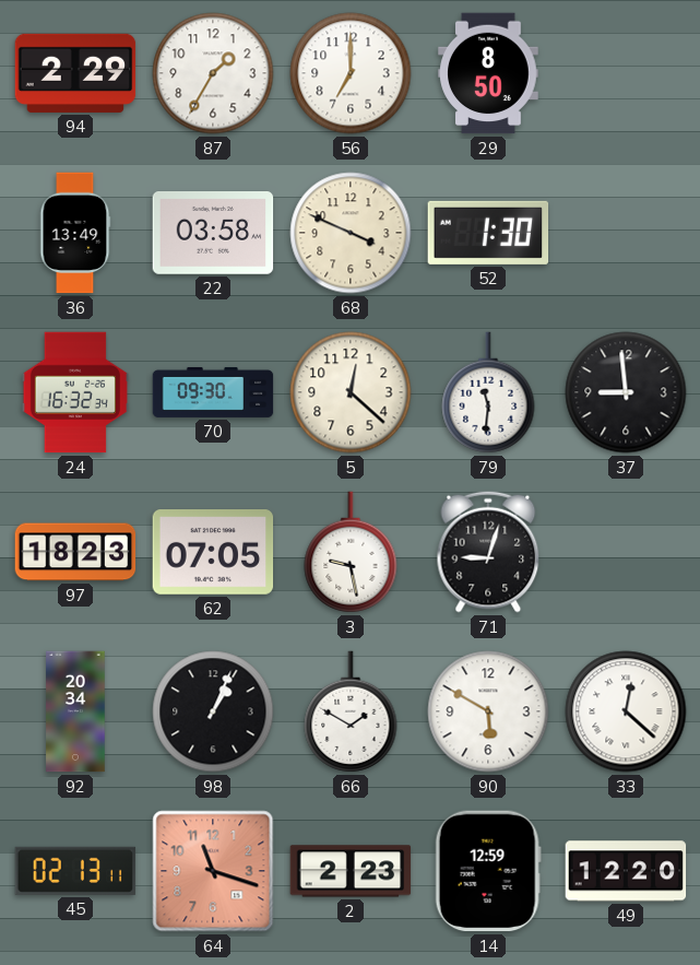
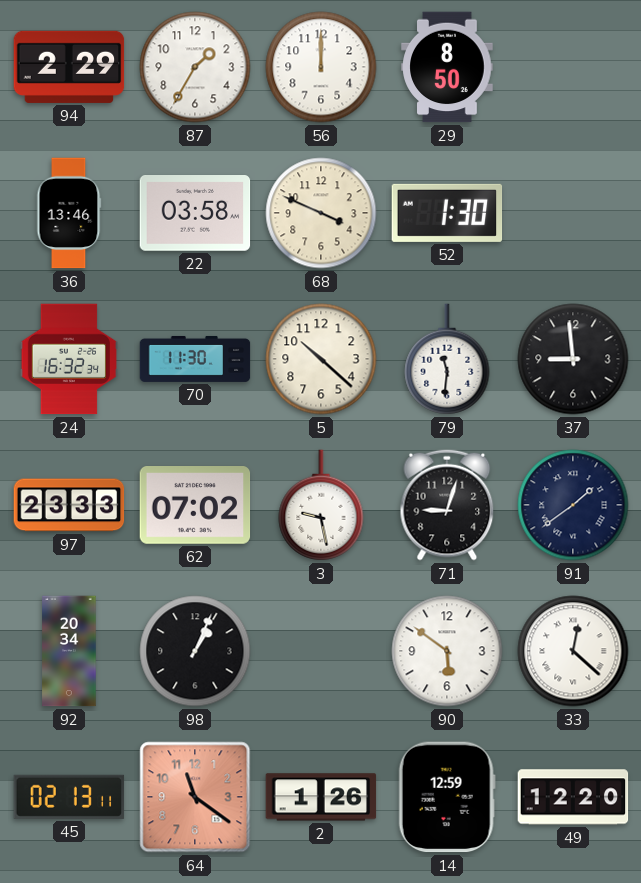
56: 7:00 -> 12:00 (321, 67)
36: 13:49 -> 13:46 (69, 213)
70: 09:30 -> 11:30 (195, 359)
5: 12:22 -> 10:22 (321, 359)
97: 18:23 -> 23:33 (69, 505)
62: 07:05 -> 07:02 (195, 506)
91: none -> 1:39 (573, 505)
66: 1:50 -> none (351, 711)
90: 5:50 -> 5:51 (447, 651)
64: 11:18 -> 11:21 (195, 797)
2: 2:23 -> 1:26 (321, 797)
